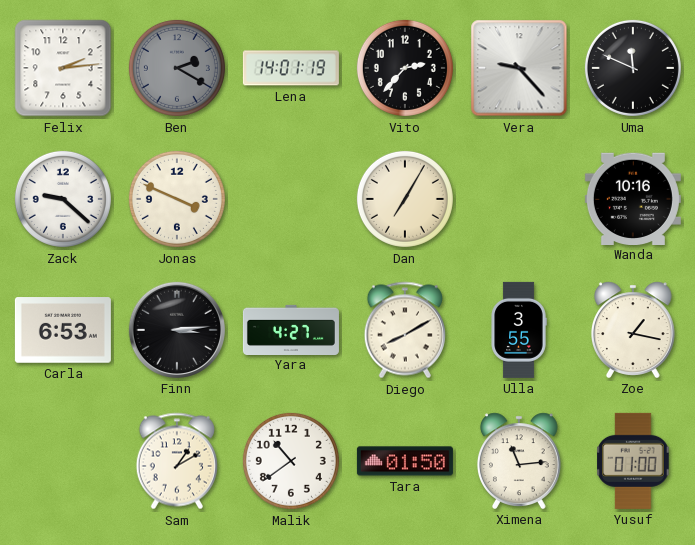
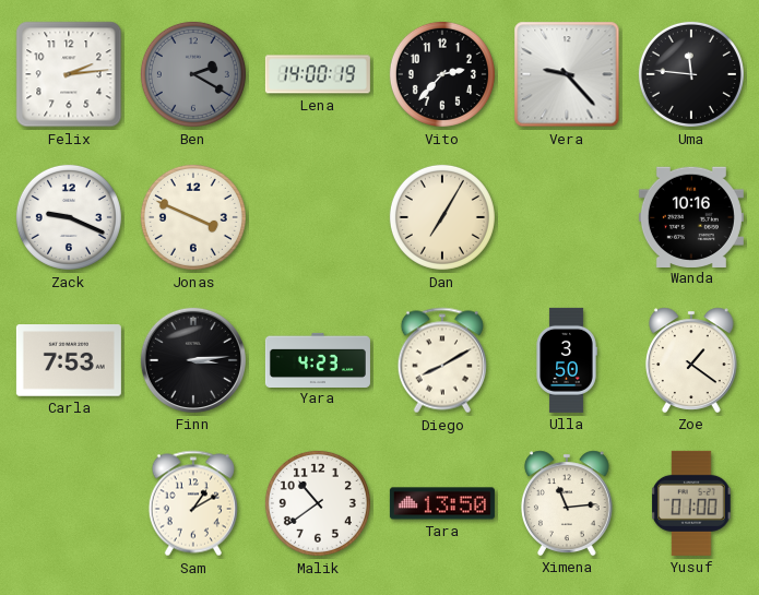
Lena: 14:01 -> 14:00 (318, 74)
Uma: 11:49 -> 11:46 (691, 74)
Zack: 9:22 -> 9:19 (69, 217)
Carla: 6:53 -> 7:53 (69, 360)
Yara: 4:27 -> 4:23 (318, 359)
Ulla: 3:55 -> 3:50 (567, 360)
Zoe: 1:17 -> 1:21 (691, 360)
Tara: 01:50 -> 13:50 (442, 503)
